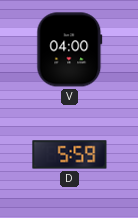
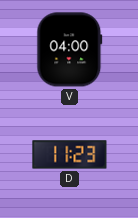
D: 5:59 -> 11:23 (70, 155)
